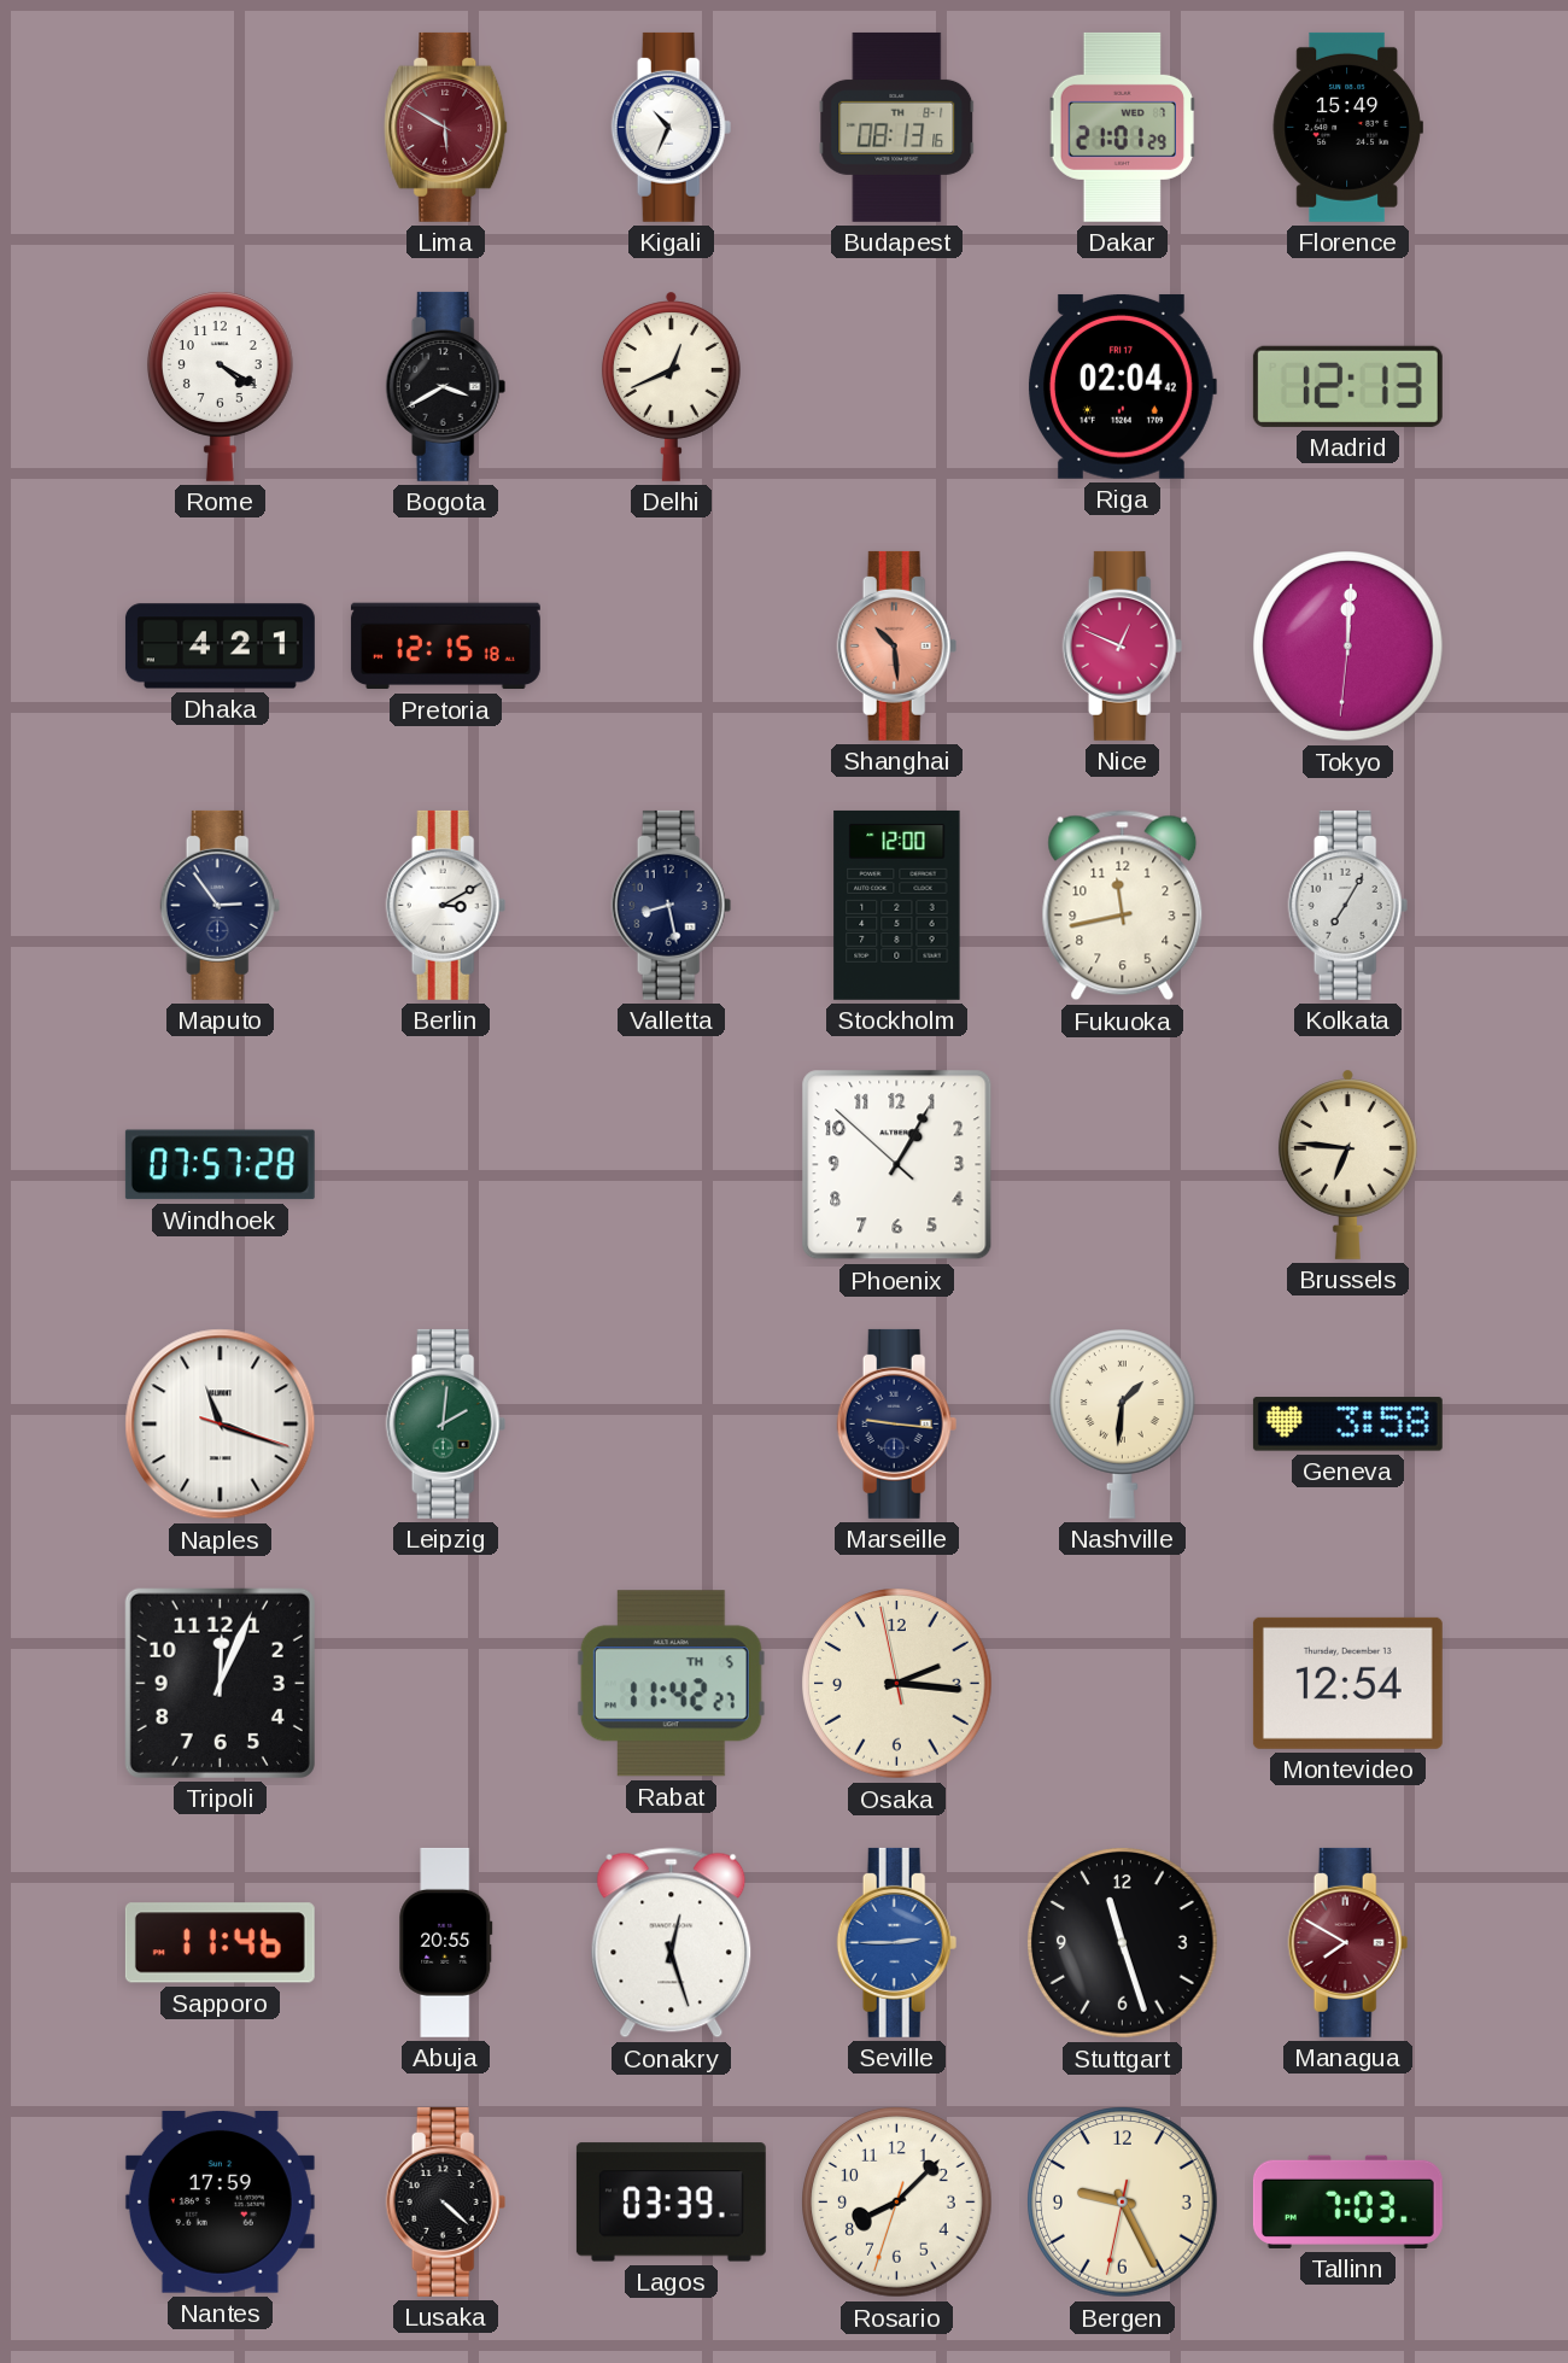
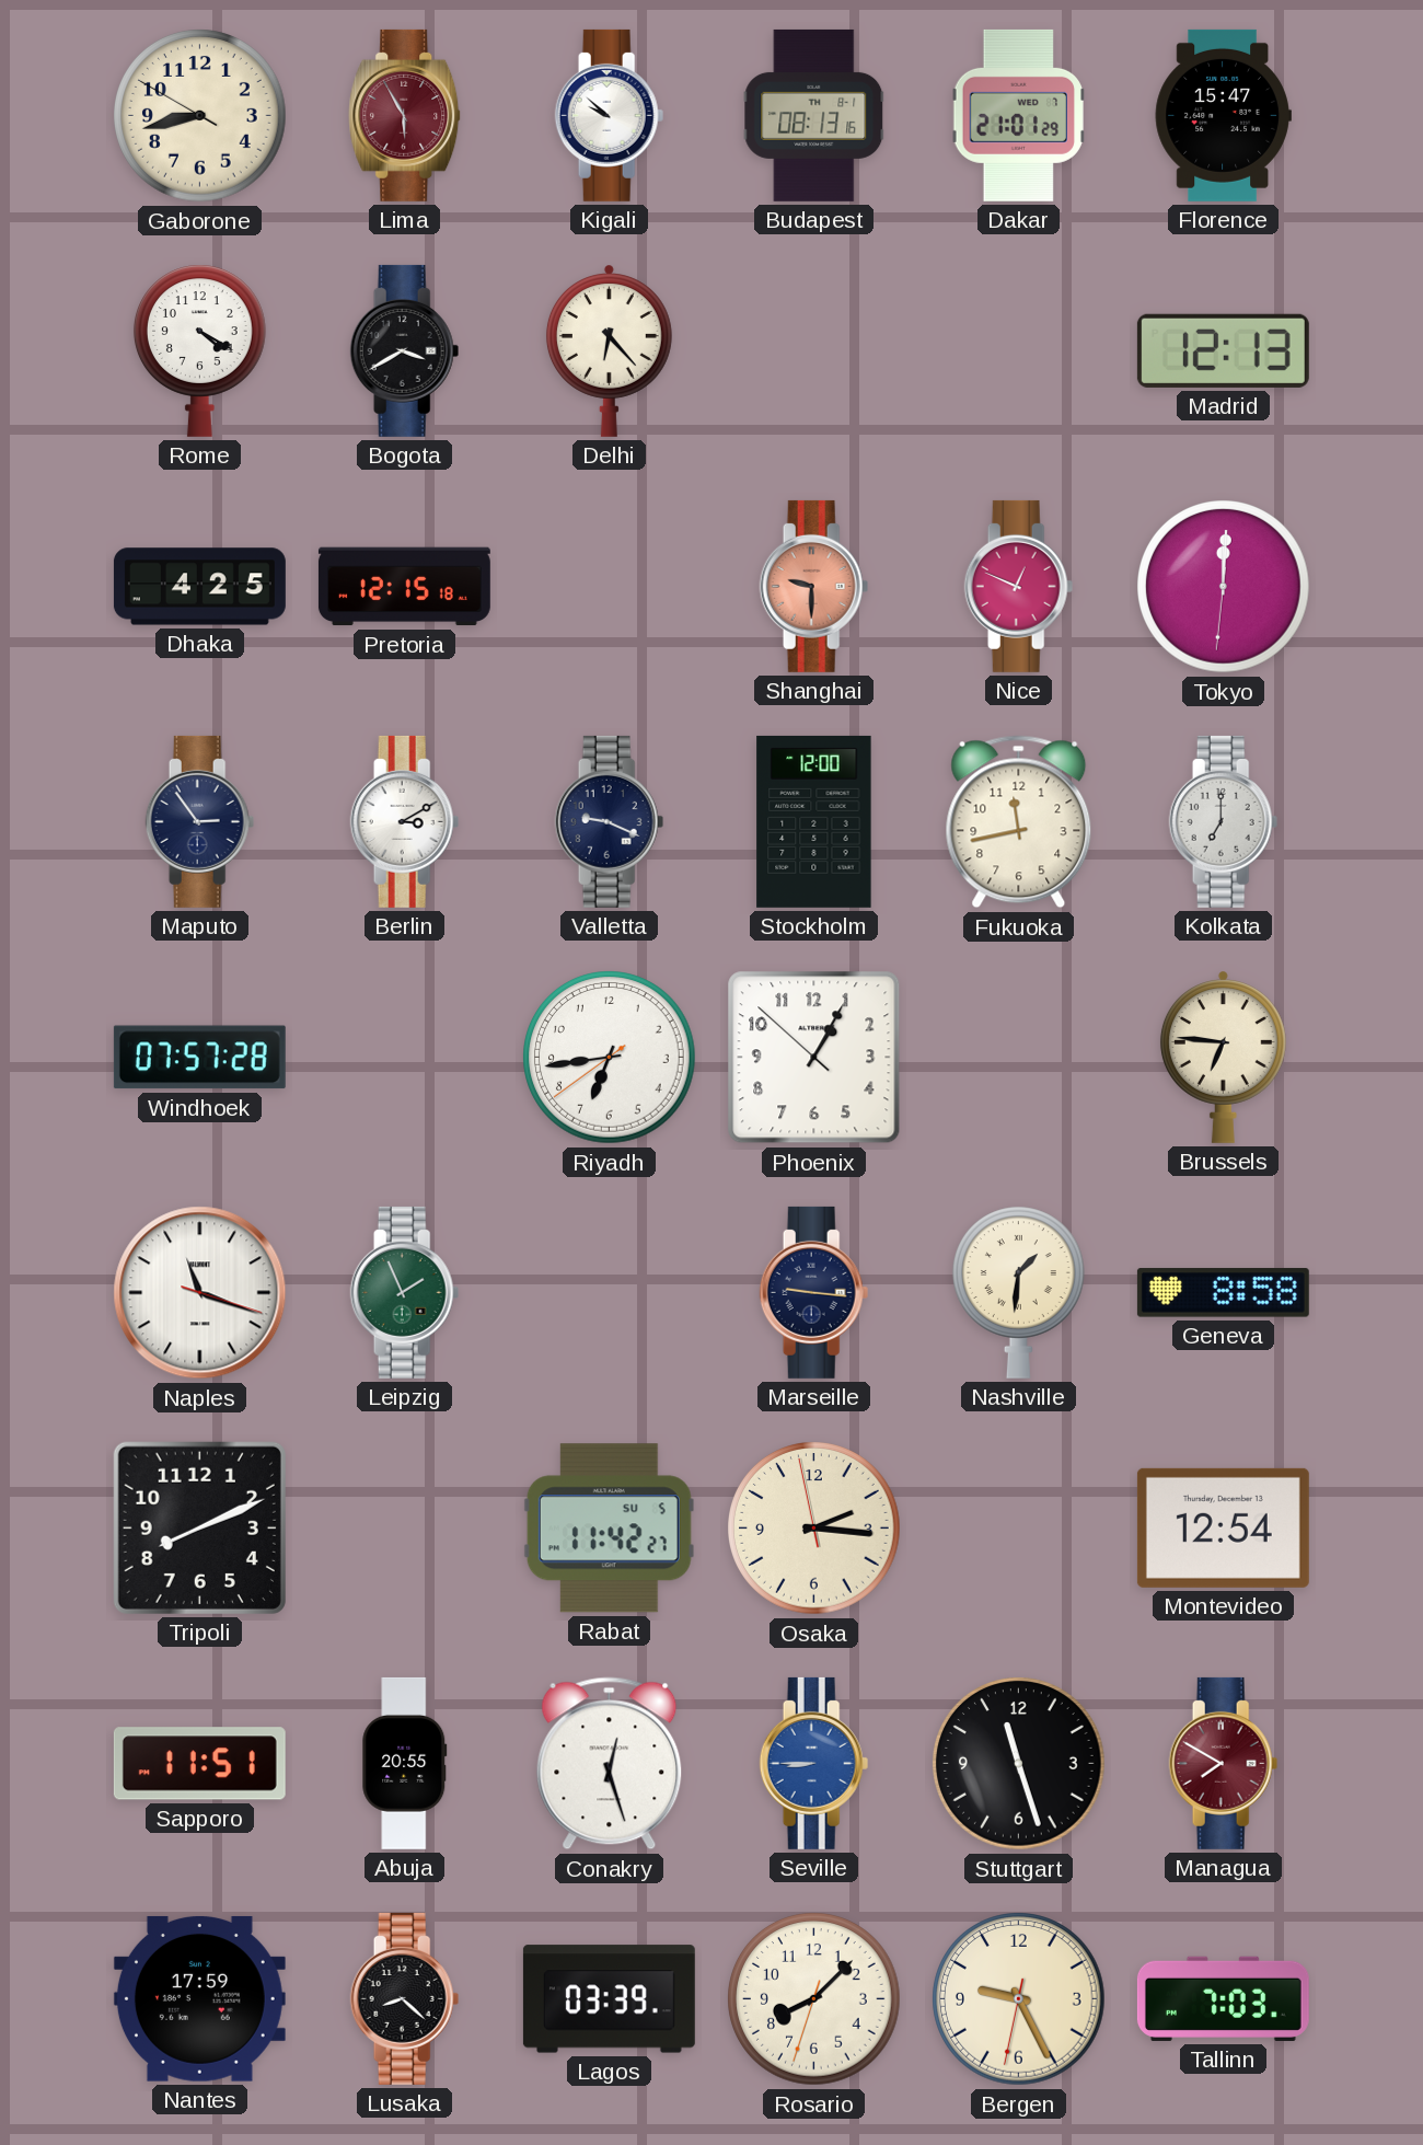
Gaborone: none -> 8:42 (200, 116)
Lima: 5:50 -> 5:55 (405, 115)
Kigali: 10:34 -> 9:52 (610, 115)
Florence: 15:49 -> 15:47 (1223, 115)
Delhi: 12:41 -> 6:23 (609, 350)
Riga: 02:04 -> none (1123, 386)
Dhaka: 4:21 -> 4:25 (199, 587)
Shanghai: 10:29 -> 9:30 (814, 586)
Valletta: 8:28 -> 9:19 (610, 821)
Kolkata: 7:05 -> 7:00 (1224, 821)
Riyadh: none -> 6:43 (610, 1058)
Leipzig: 2:01 -> 1:56 (405, 1292)
Geneva: 3:58 -> 8:58 (1223, 1293)
Tripoli: 12:04 -> 8:11 (199, 1527)
Rabat date: TH 5 -> SU 5 (609, 1529)
Sapporo: 11:46 -> 11:51 (199, 1764)
Seville: 2:45 -> 8:45 (814, 1763)
Lusaka: 4:22 -> 8:22 (405, 1998)
